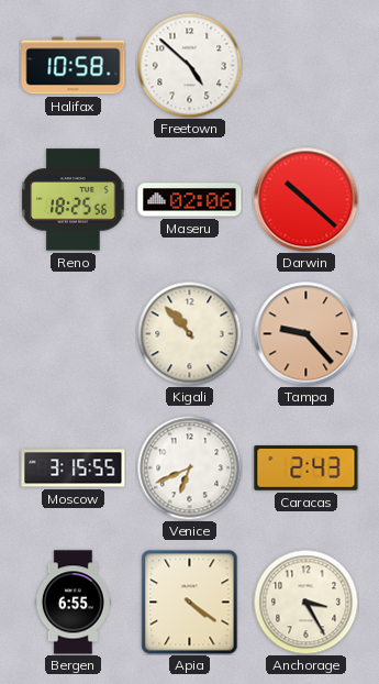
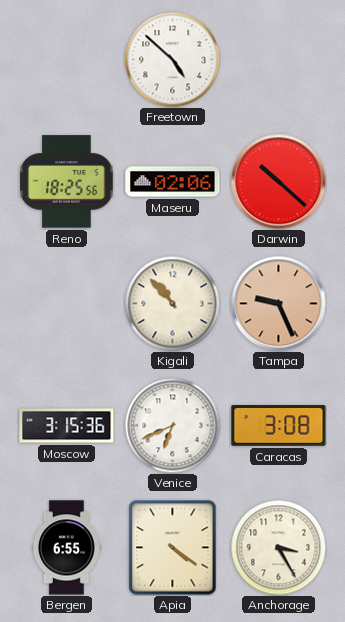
Halifax: 10:58 -> none (74, 66)
Tampa: 9:23 -> 9:26 (278, 303)
Moscow: 3:15:55 -> 3:15:36 (67, 426)
Caracas: 2:43 -> 3:08 (279, 426)
